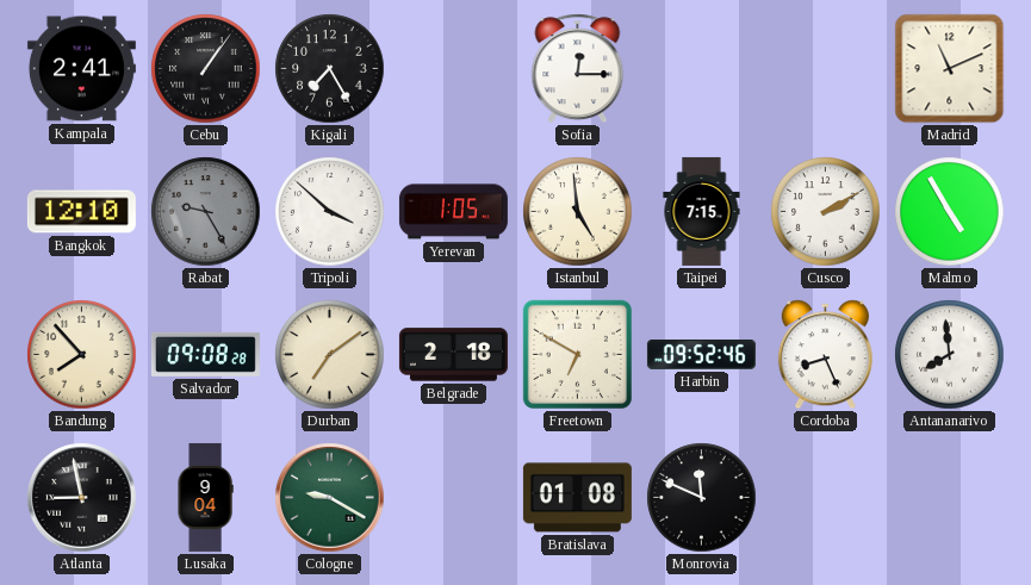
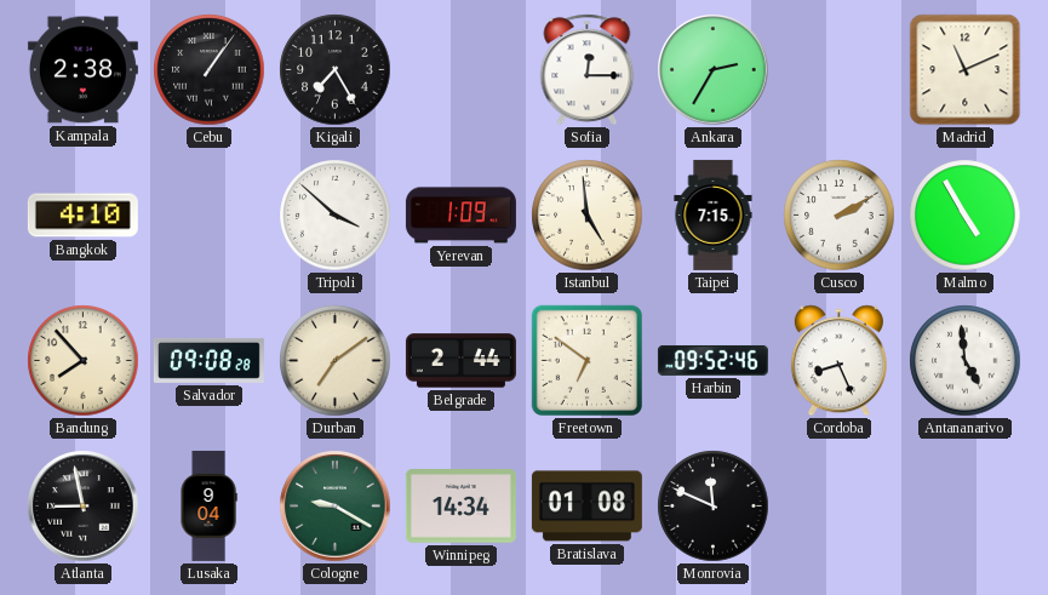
Kampala: 2:41 -> 2:38 (82, 70)
Ankara: none -> 2:35 (714, 70)
Bangkok: 12:10 -> 4:10 (82, 216)
Rabat: 9:25 -> none (206, 212)
Yerevan: 1:05 -> 1:09 (460, 216)
Belgrade: 2:18 -> 2:44 (460, 361)
Freetown: 6:50 -> 6:51 (586, 360)
Antananarivo: 7:59 -> 4:59 (966, 361)
Winnipeg: none -> 14:34 (460, 507)
